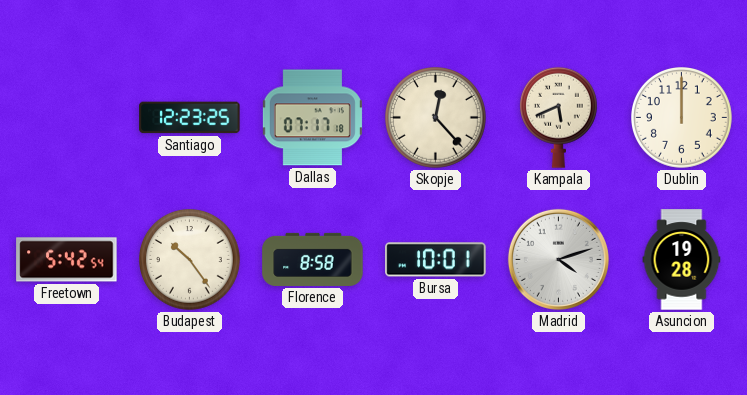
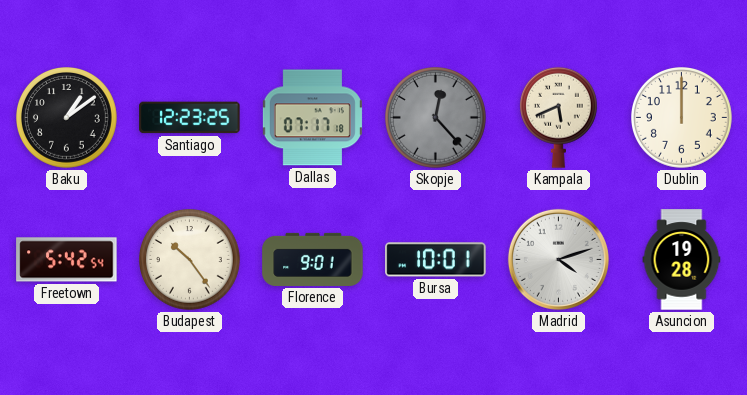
Baku: none -> 1:09 (67, 118)
Skopje dial: cream -> grey (436, 118)
Florence: 8:58 -> 9:01 (313, 259)
